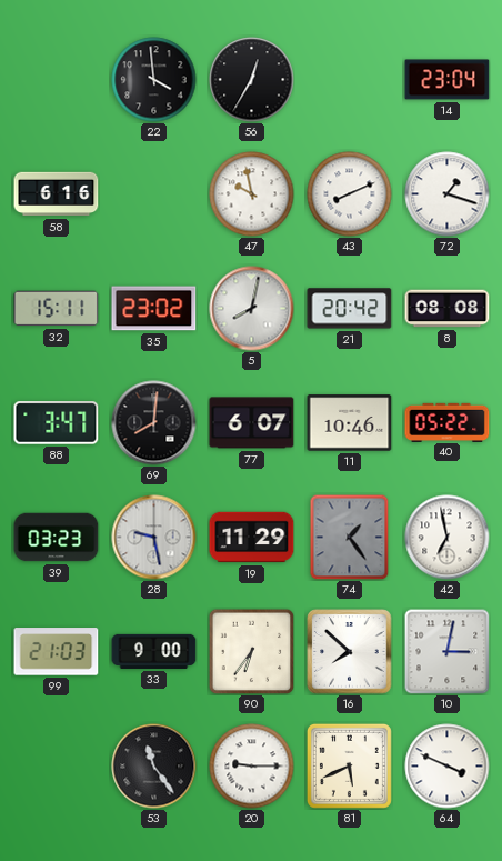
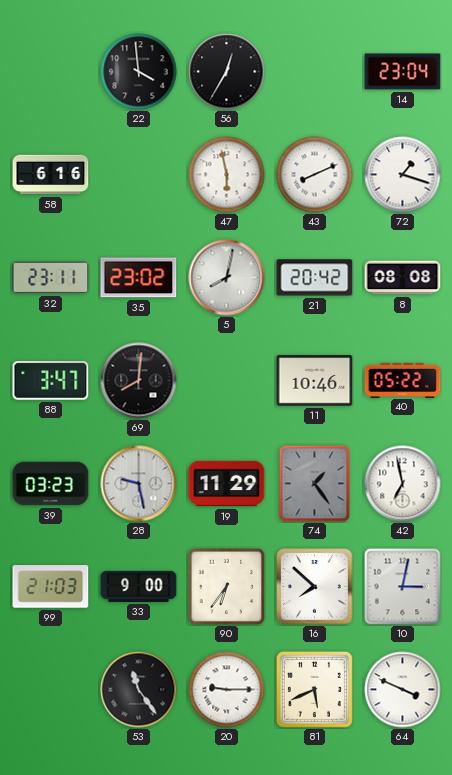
47: 9:58 -> 5:58 (227, 175)
32: 15:11 -> 23:11 (51, 278)
77: 6:07 -> none (252, 423)
